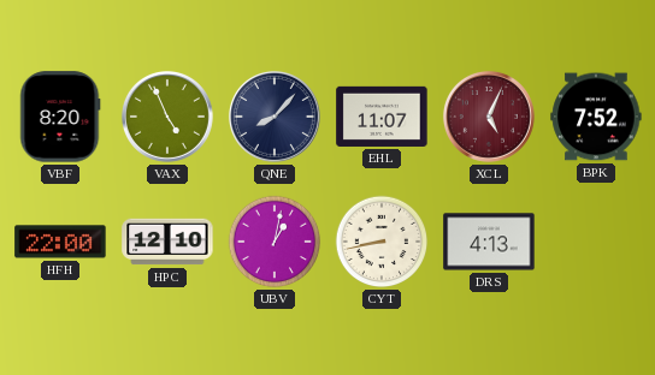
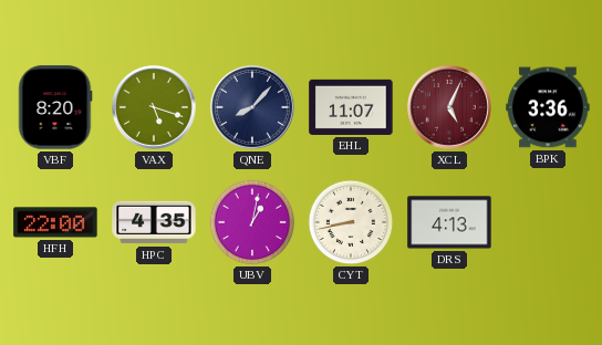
VAX: 4:56 -> 5:18 (154, 107)
BPK: 7:52 -> 3:36 (548, 107)
HPC: 12:10 -> 4:35 (154, 222)
